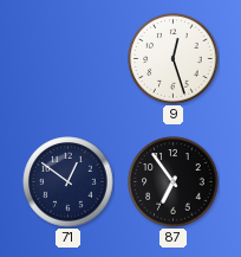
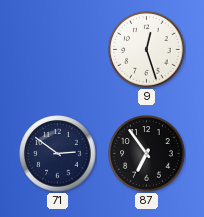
71: 12:51 -> 2:51 (58, 154)
